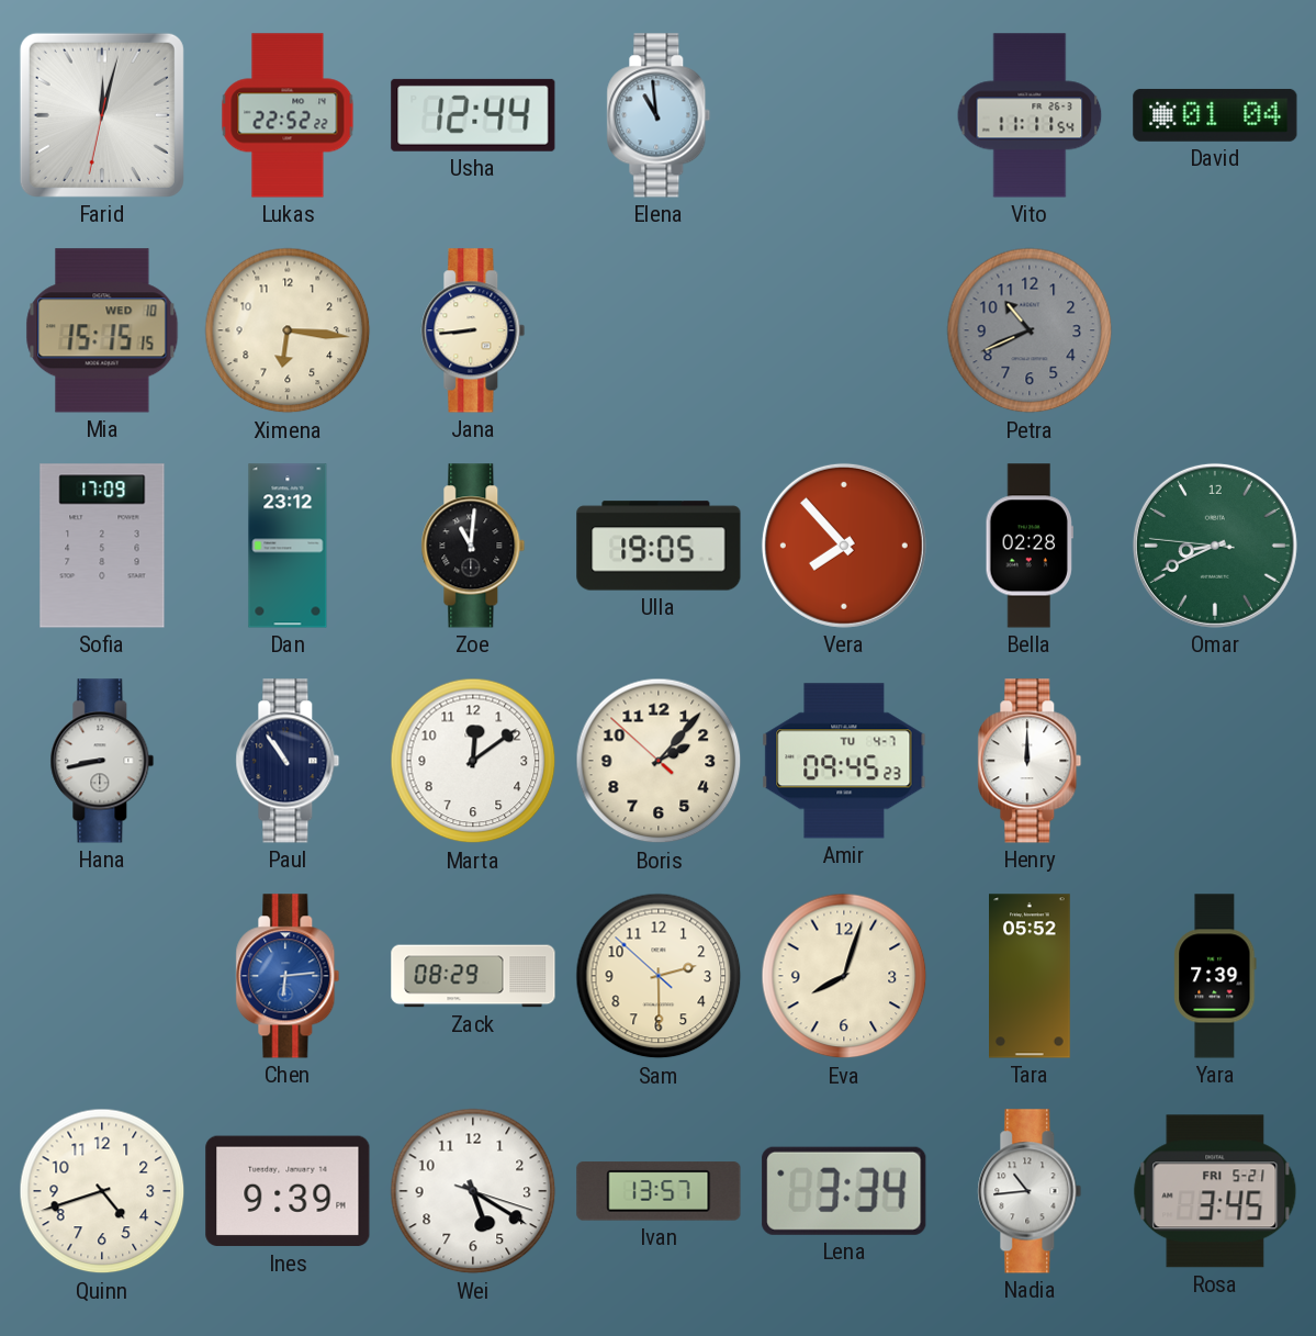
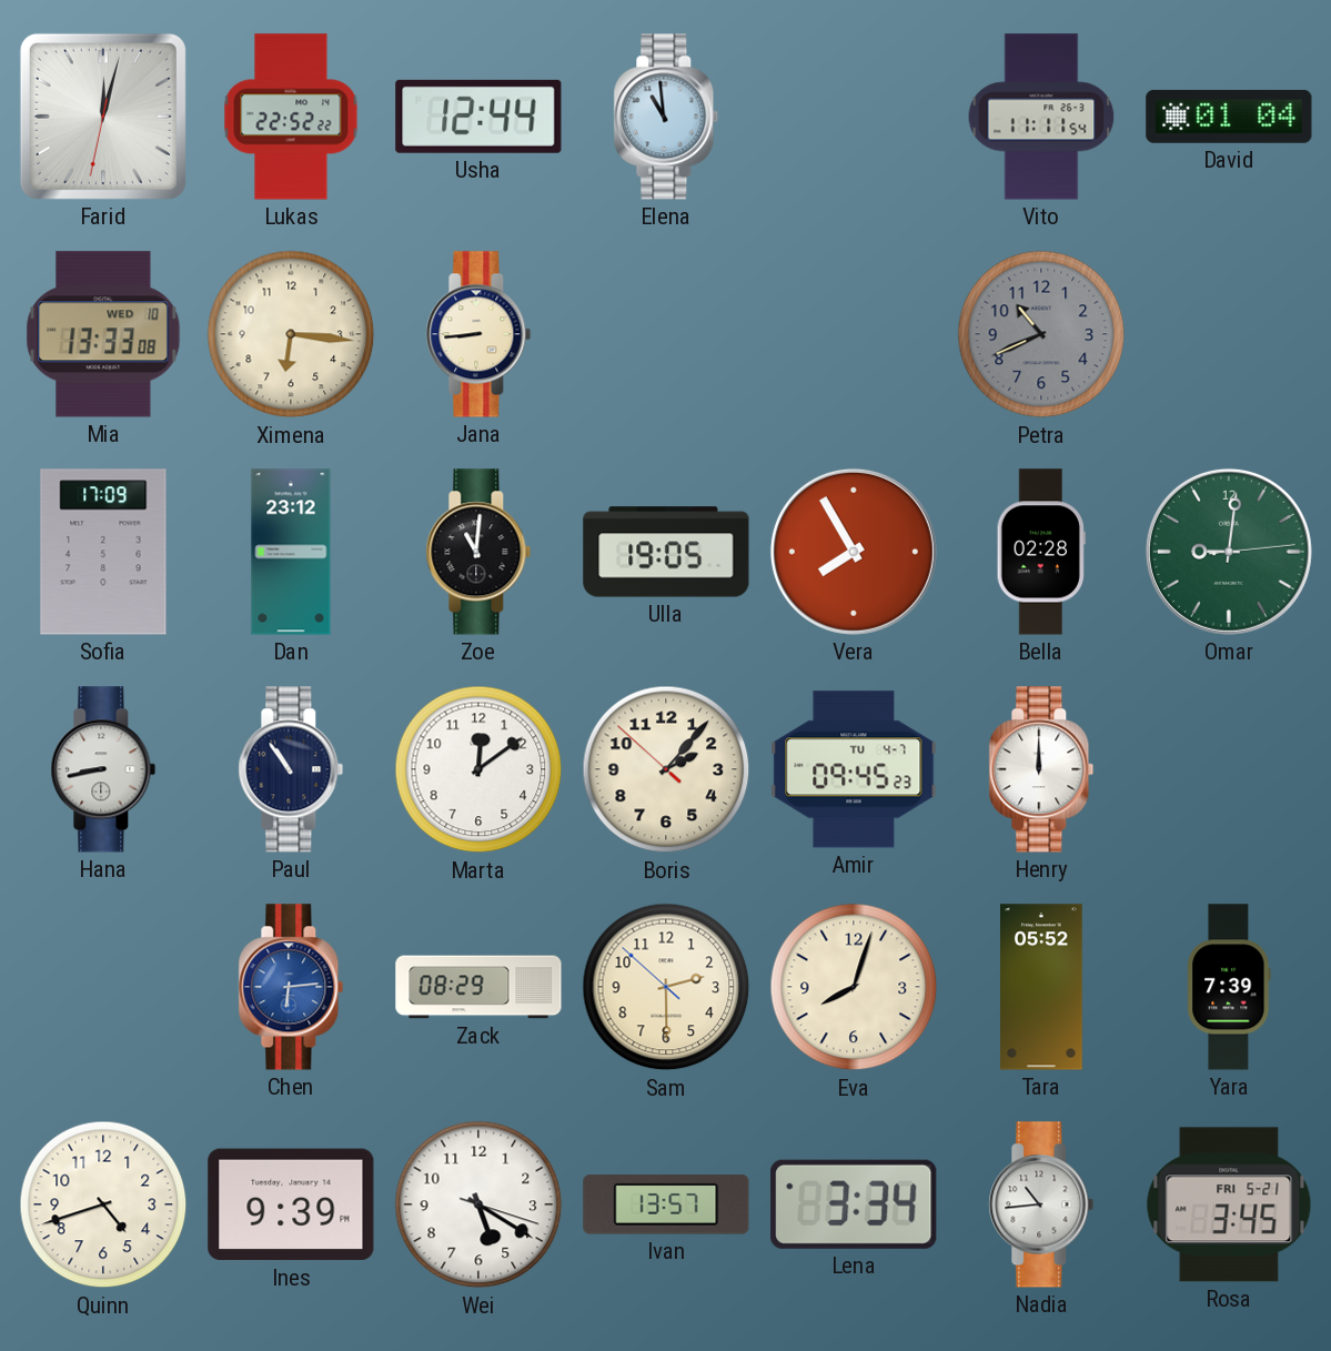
Mia: 15:15 -> 13:33 (103, 334)
Vera: 7:53 -> 7:55 (854, 552)
Omar: 8:40 -> 9:01 (1229, 552)
